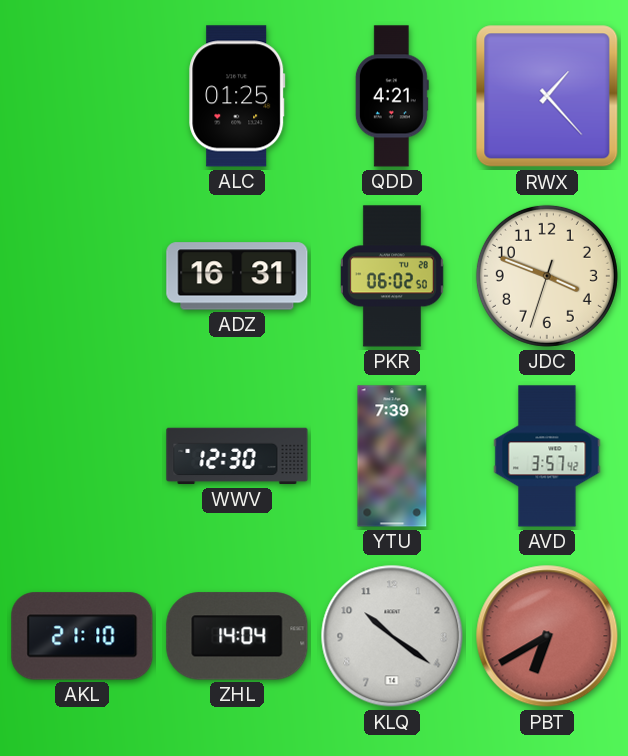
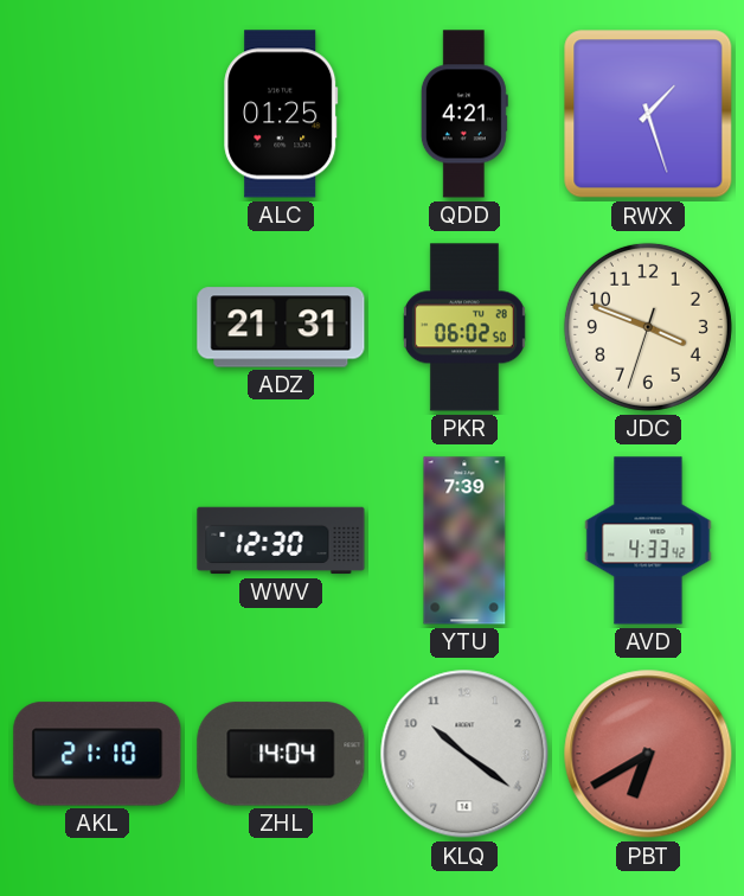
RWX: 1:23 -> 1:27 (648, 114)
ADZ: 16:31 -> 21:31 (281, 327)
AVD: 3:57 -> 4:33 (648, 540)
